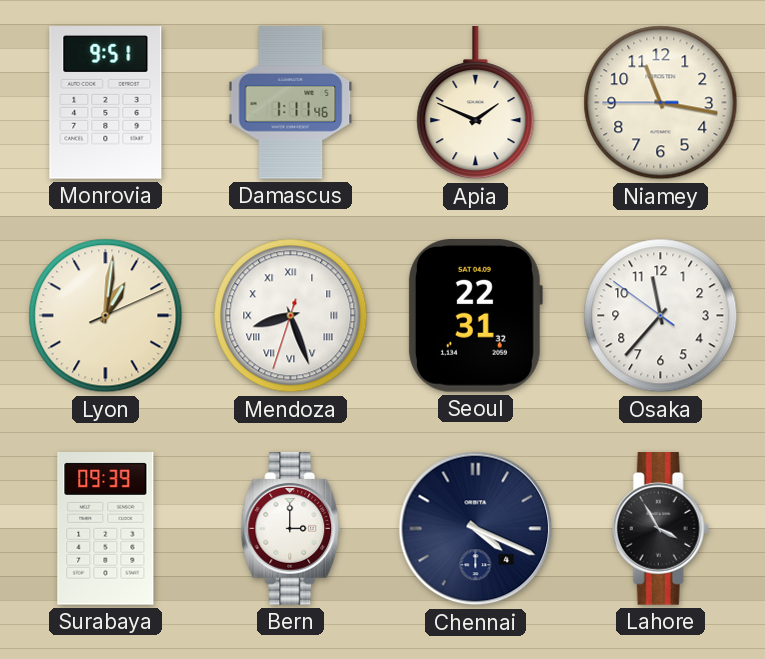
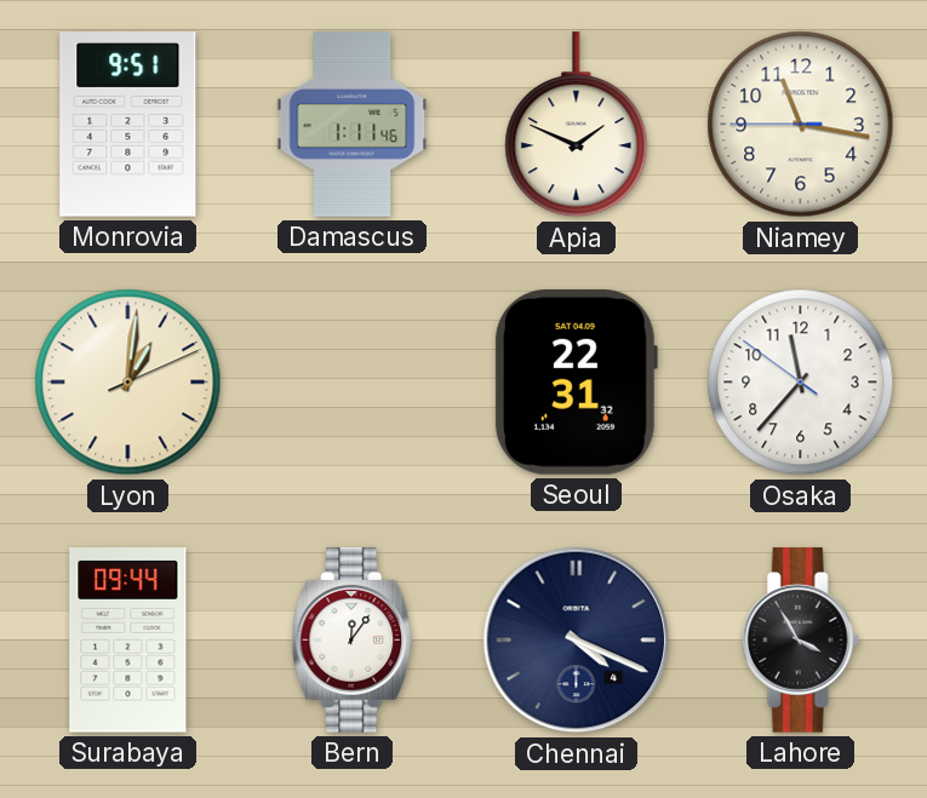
Mendoza: 8:26 -> none (291, 316)
Surabaya: 09:39 -> 09:44 (128, 641)
Bern: 3:00 -> 12:06 (353, 641)
